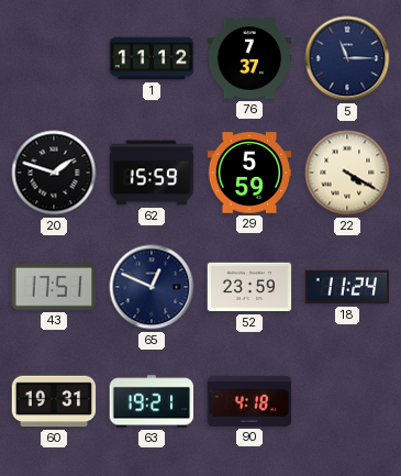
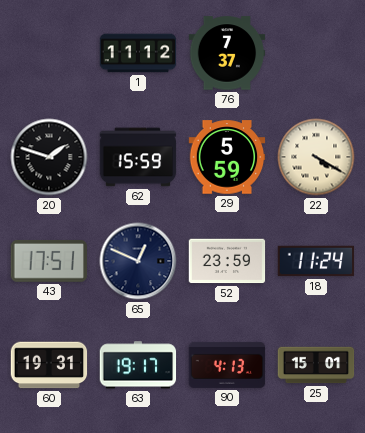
5: 11:15 -> none (347, 58)
63: 19:21 -> 19:17 (138, 365)
90: 4:18 -> 4:13 (227, 365)
25: none -> 15:01 (316, 365)
